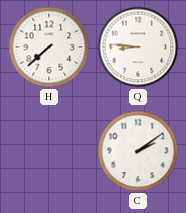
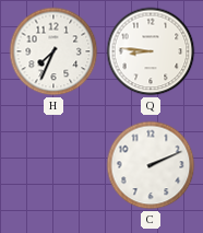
H: 7:38 -> 7:34 (53, 51)
C: 2:09 -> 2:11 (151, 165)
